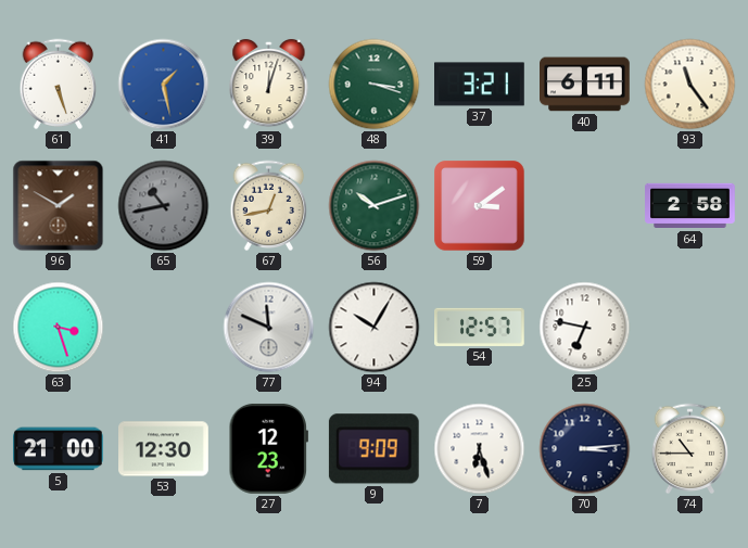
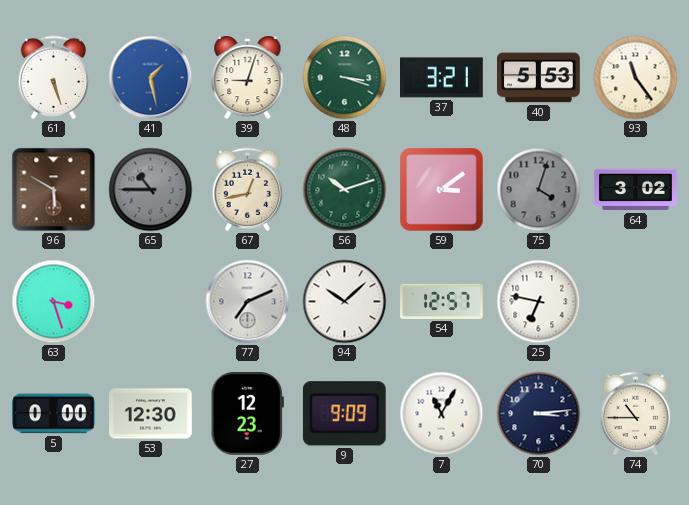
39: 12:03 -> 9:03 (248, 78)
40: 6:11 -> 5:53 (539, 78)
96: 1:50 -> 5:50 (54, 190)
65: 10:43 -> 10:45 (151, 190)
75: none -> 4:03 (539, 190)
64: 2:58 -> 3:02 (636, 190)
77: 11:49 -> 7:11 (248, 302)
94: 10:05 -> 10:08 (345, 302)
5: 21:00 -> 0:00 (54, 414)
7: 6:27 -> 11:05 (442, 414)
